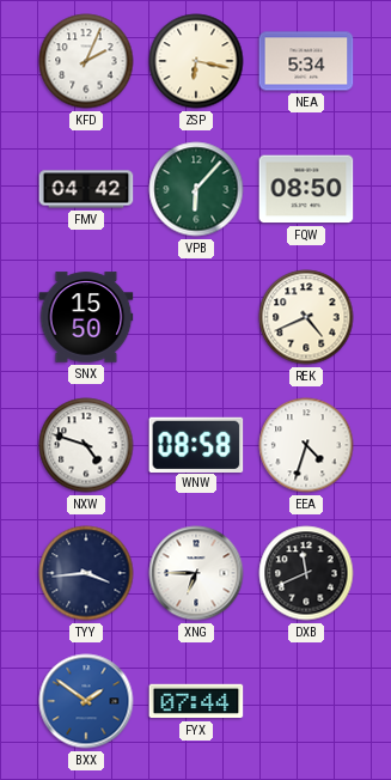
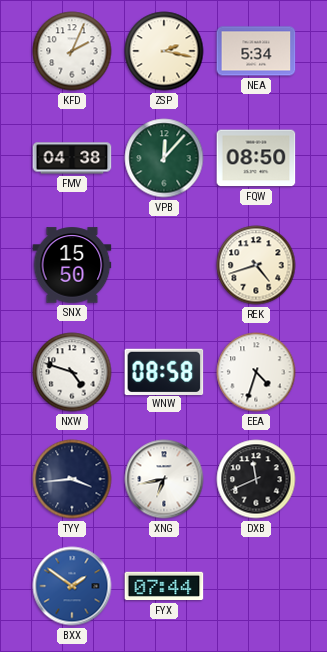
ZSP: 6:17 -> 2:17 (164, 51)
FMV: 04:42 -> 04:38 (72, 158)
VPB: 6:07 -> 12:07 (164, 158)
REK: 4:41 -> 4:42 (256, 265)
XNG: 6:45 -> 6:43 (164, 479)
